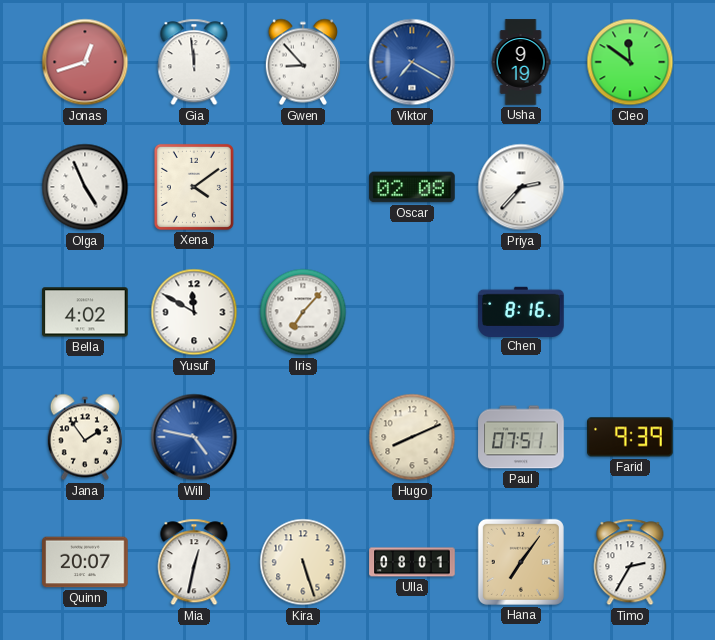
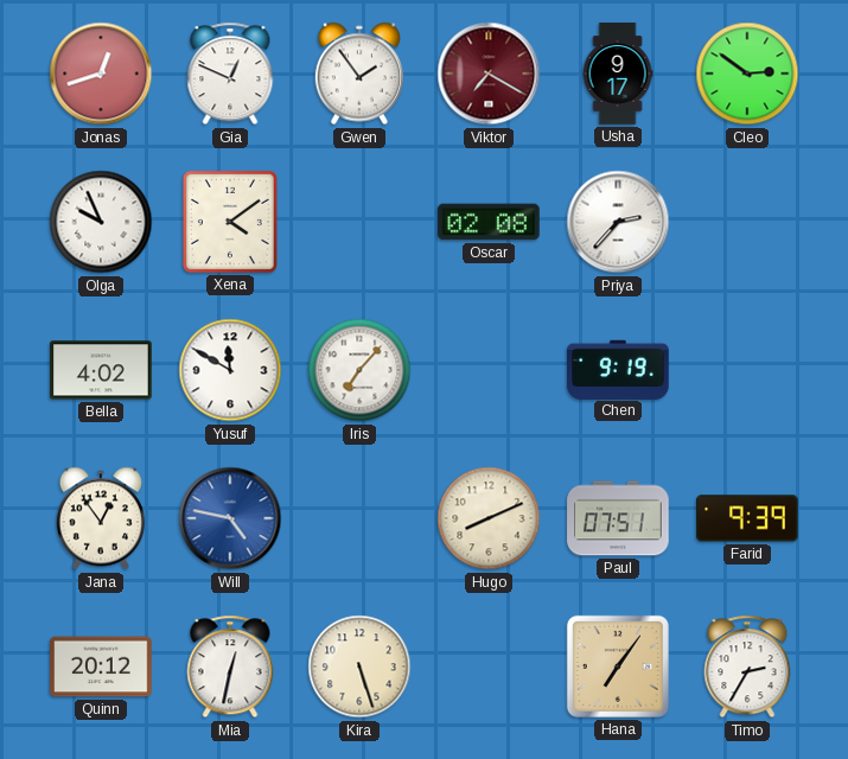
Gia: 11:59 -> 12:49 (230, 74)
Gwen: 8:53 -> 1:54 (359, 74)
Viktor dial: blue -> burgundy (489, 74)
Usha: 9:19 -> 9:17 (618, 74)
Cleo: 11:51 -> 2:51 (747, 74)
Olga: 4:56 -> 9:56 (101, 222)
Chen: 8:16 -> 9:19 (618, 369)
Jana: 1:54 -> 12:54 (101, 518)
Quinn: 20:07 -> 20:12 (101, 666)
Ulla: 08:01 -> none (412, 562)
